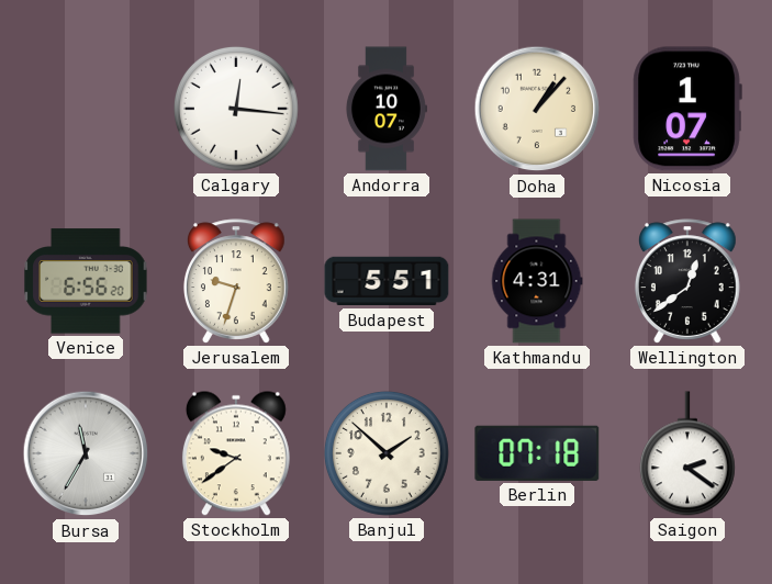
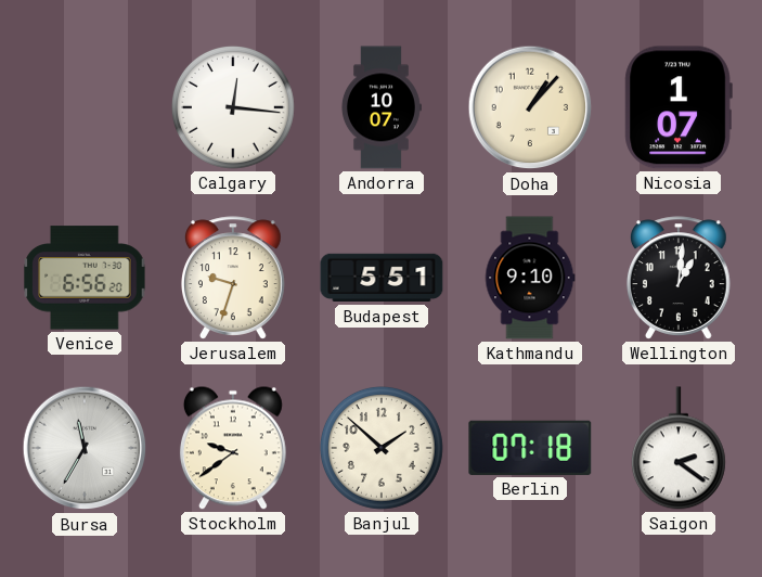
Kathmandu: 4:31 -> 9:10 (530, 278)
Wellington: 12:39 -> 1:01 (679, 278)
